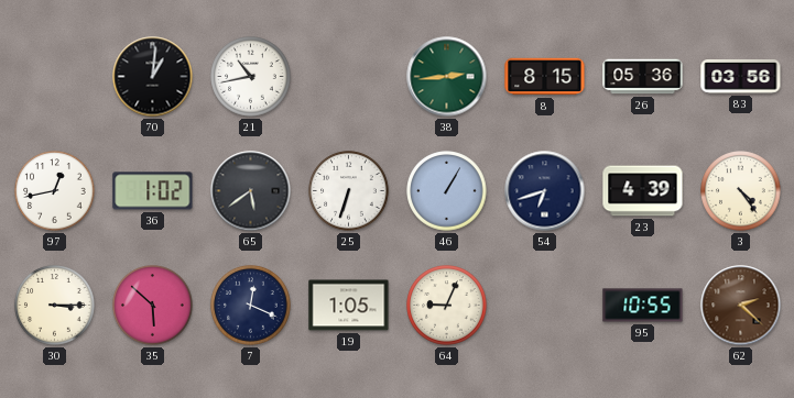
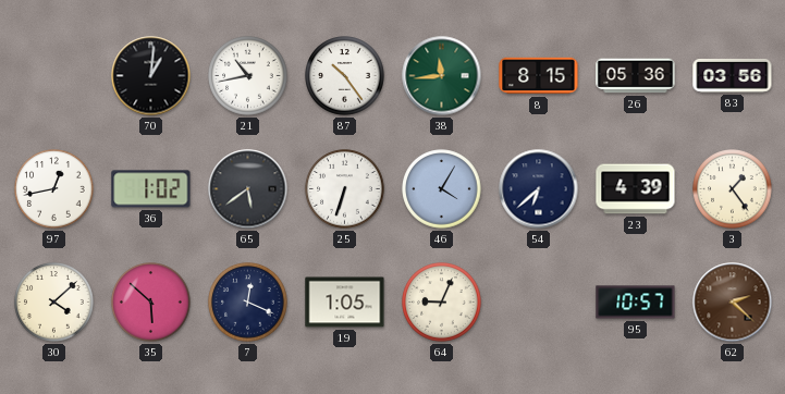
87: none -> 10:24 (345, 76)
38: 2:44 -> 11:44 (442, 76)
46: 1:05 -> 4:05 (442, 189)
54: 6:42 -> 6:38 (539, 189)
3: 4:24 -> 1:24 (733, 189)
30: 3:15 -> 4:08 (54, 303)
95: 10:55 -> 10:57 (636, 303)
